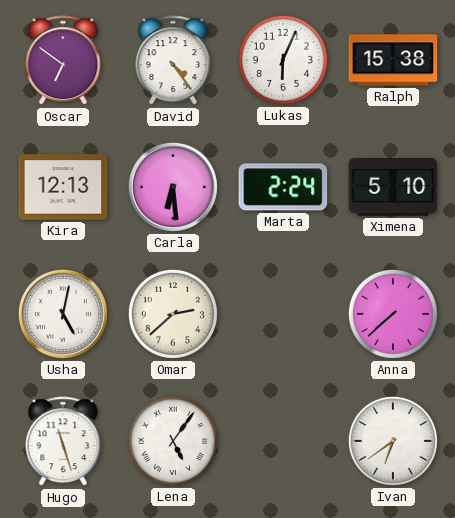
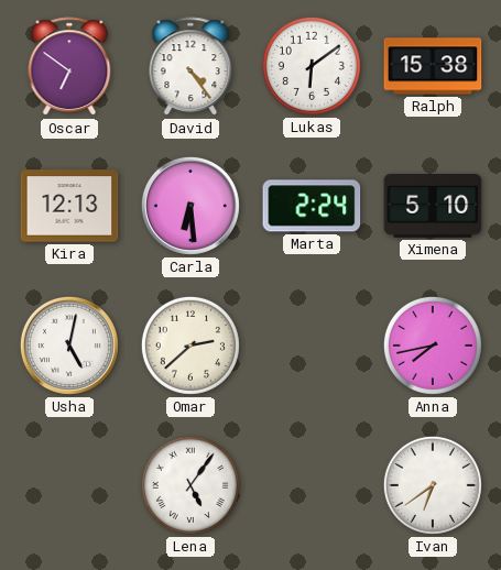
Lukas: 6:04 -> 6:09 (312, 66)
Anna: 7:38 -> 7:43 (433, 346)
Hugo: 11:27 -> none (63, 442)
